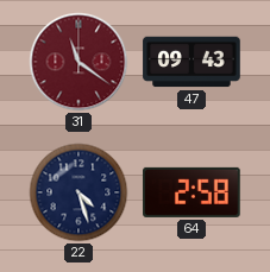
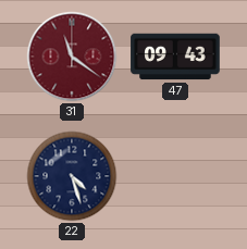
64: 2:58 -> none (191, 192)
